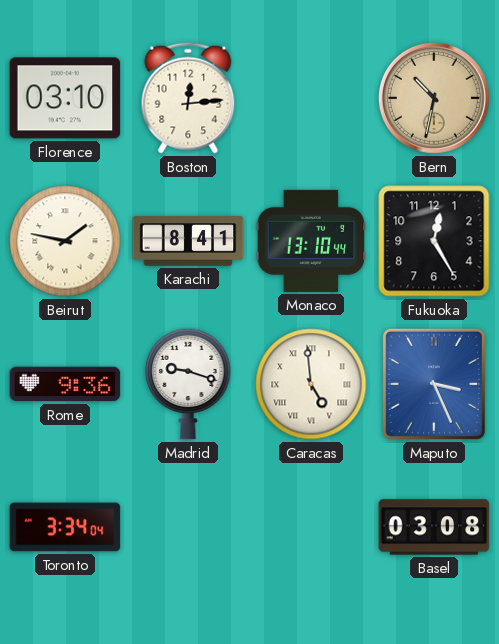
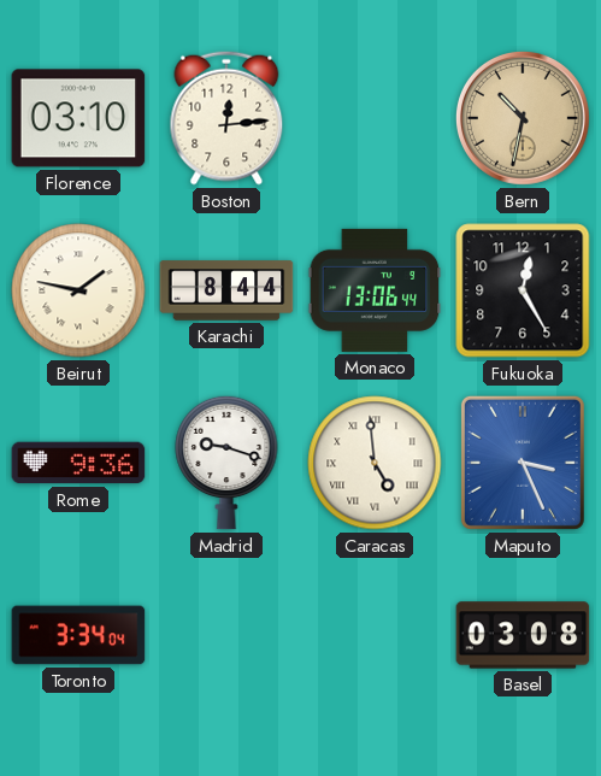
Karachi: 8:41 -> 8:44 (226, 290)
Monaco: 13:10 -> 13:06 (375, 290)
